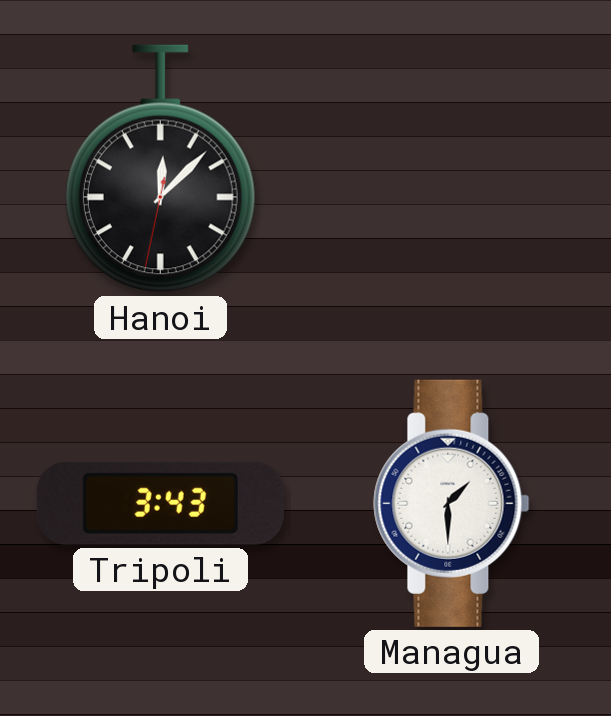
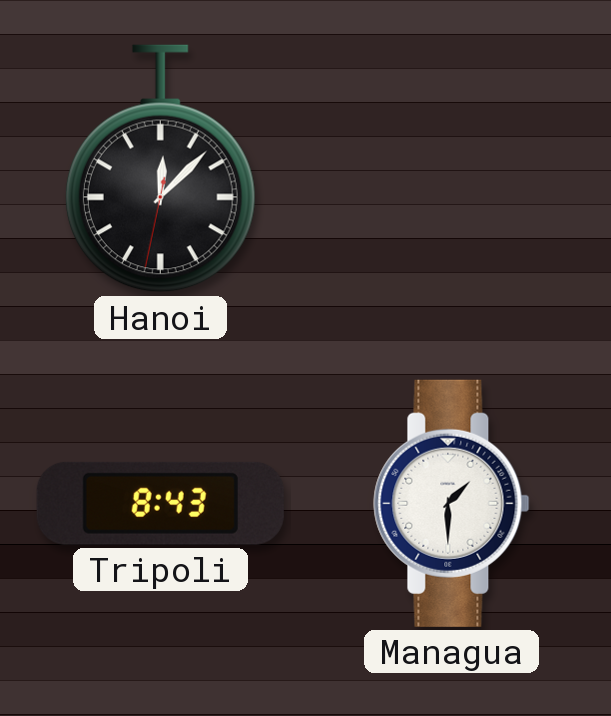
Tripoli: 3:43 -> 8:43 (160, 503)
